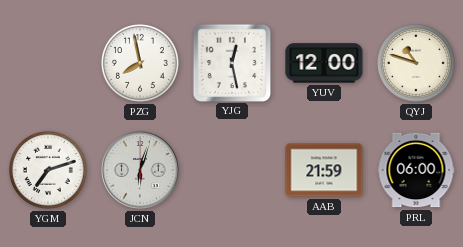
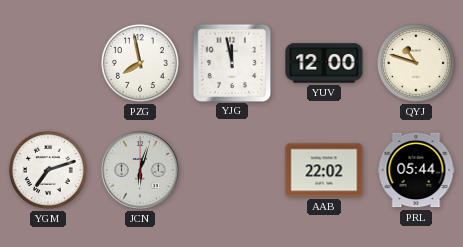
YJG: 12:28 -> 11:58 (231, 62)
AAB: 21:59 -> 22:02 (324, 170)
PRL: 06:00 -> 05:44 (416, 170)
